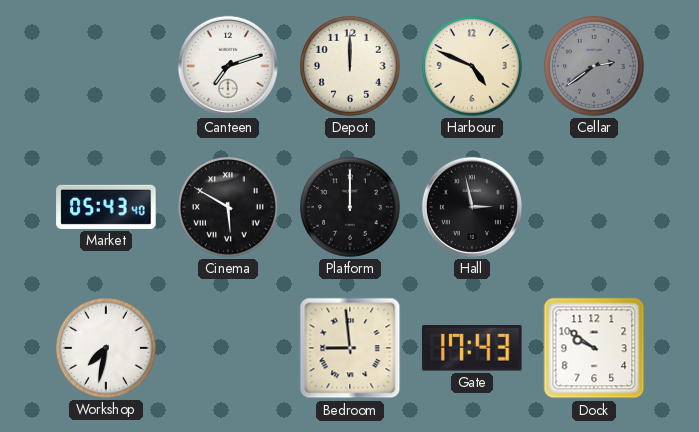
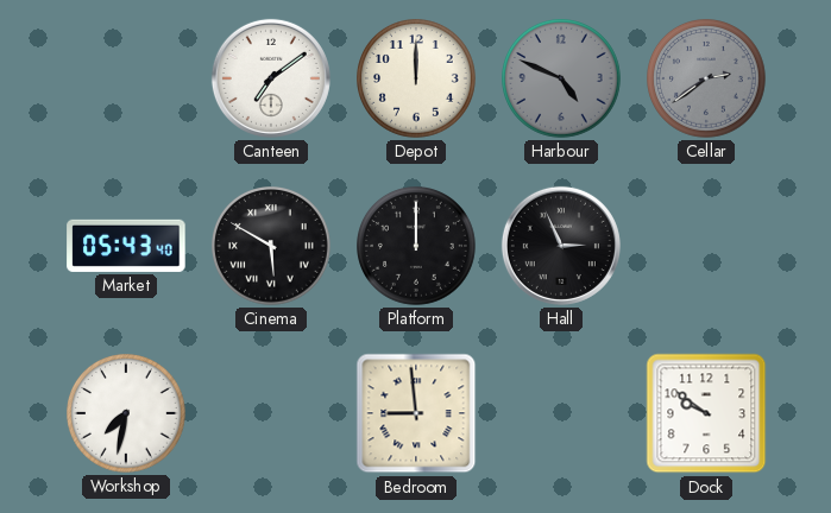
Canteen: 7:12 -> 7:09 (271, 78)
Harbour dial: cream -> grey (562, 80)
Hall: 2:58 -> 2:56 (561, 246)
Gate: 17:43 -> none (473, 348)
